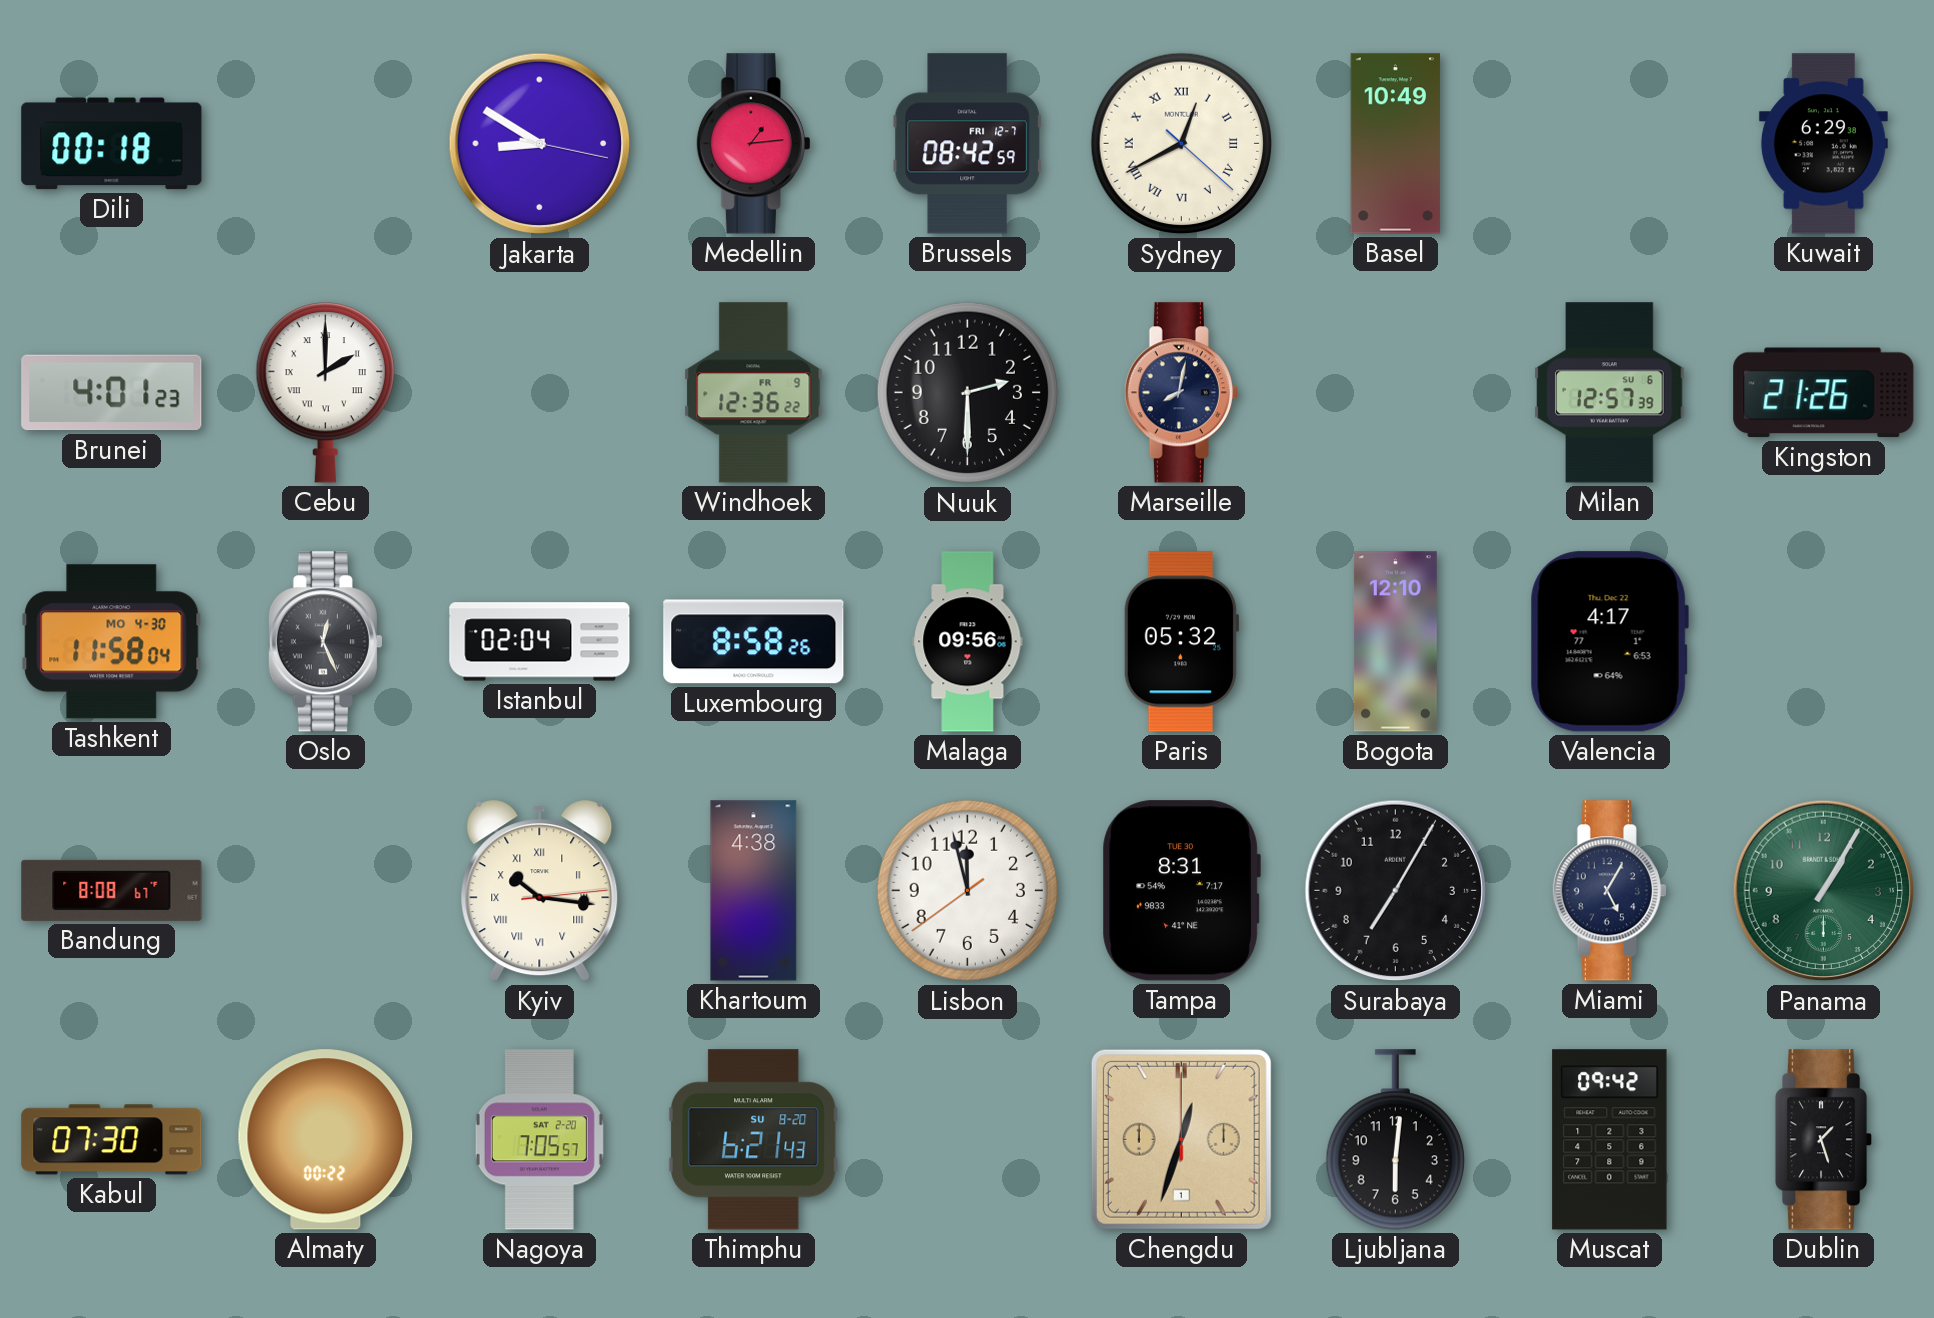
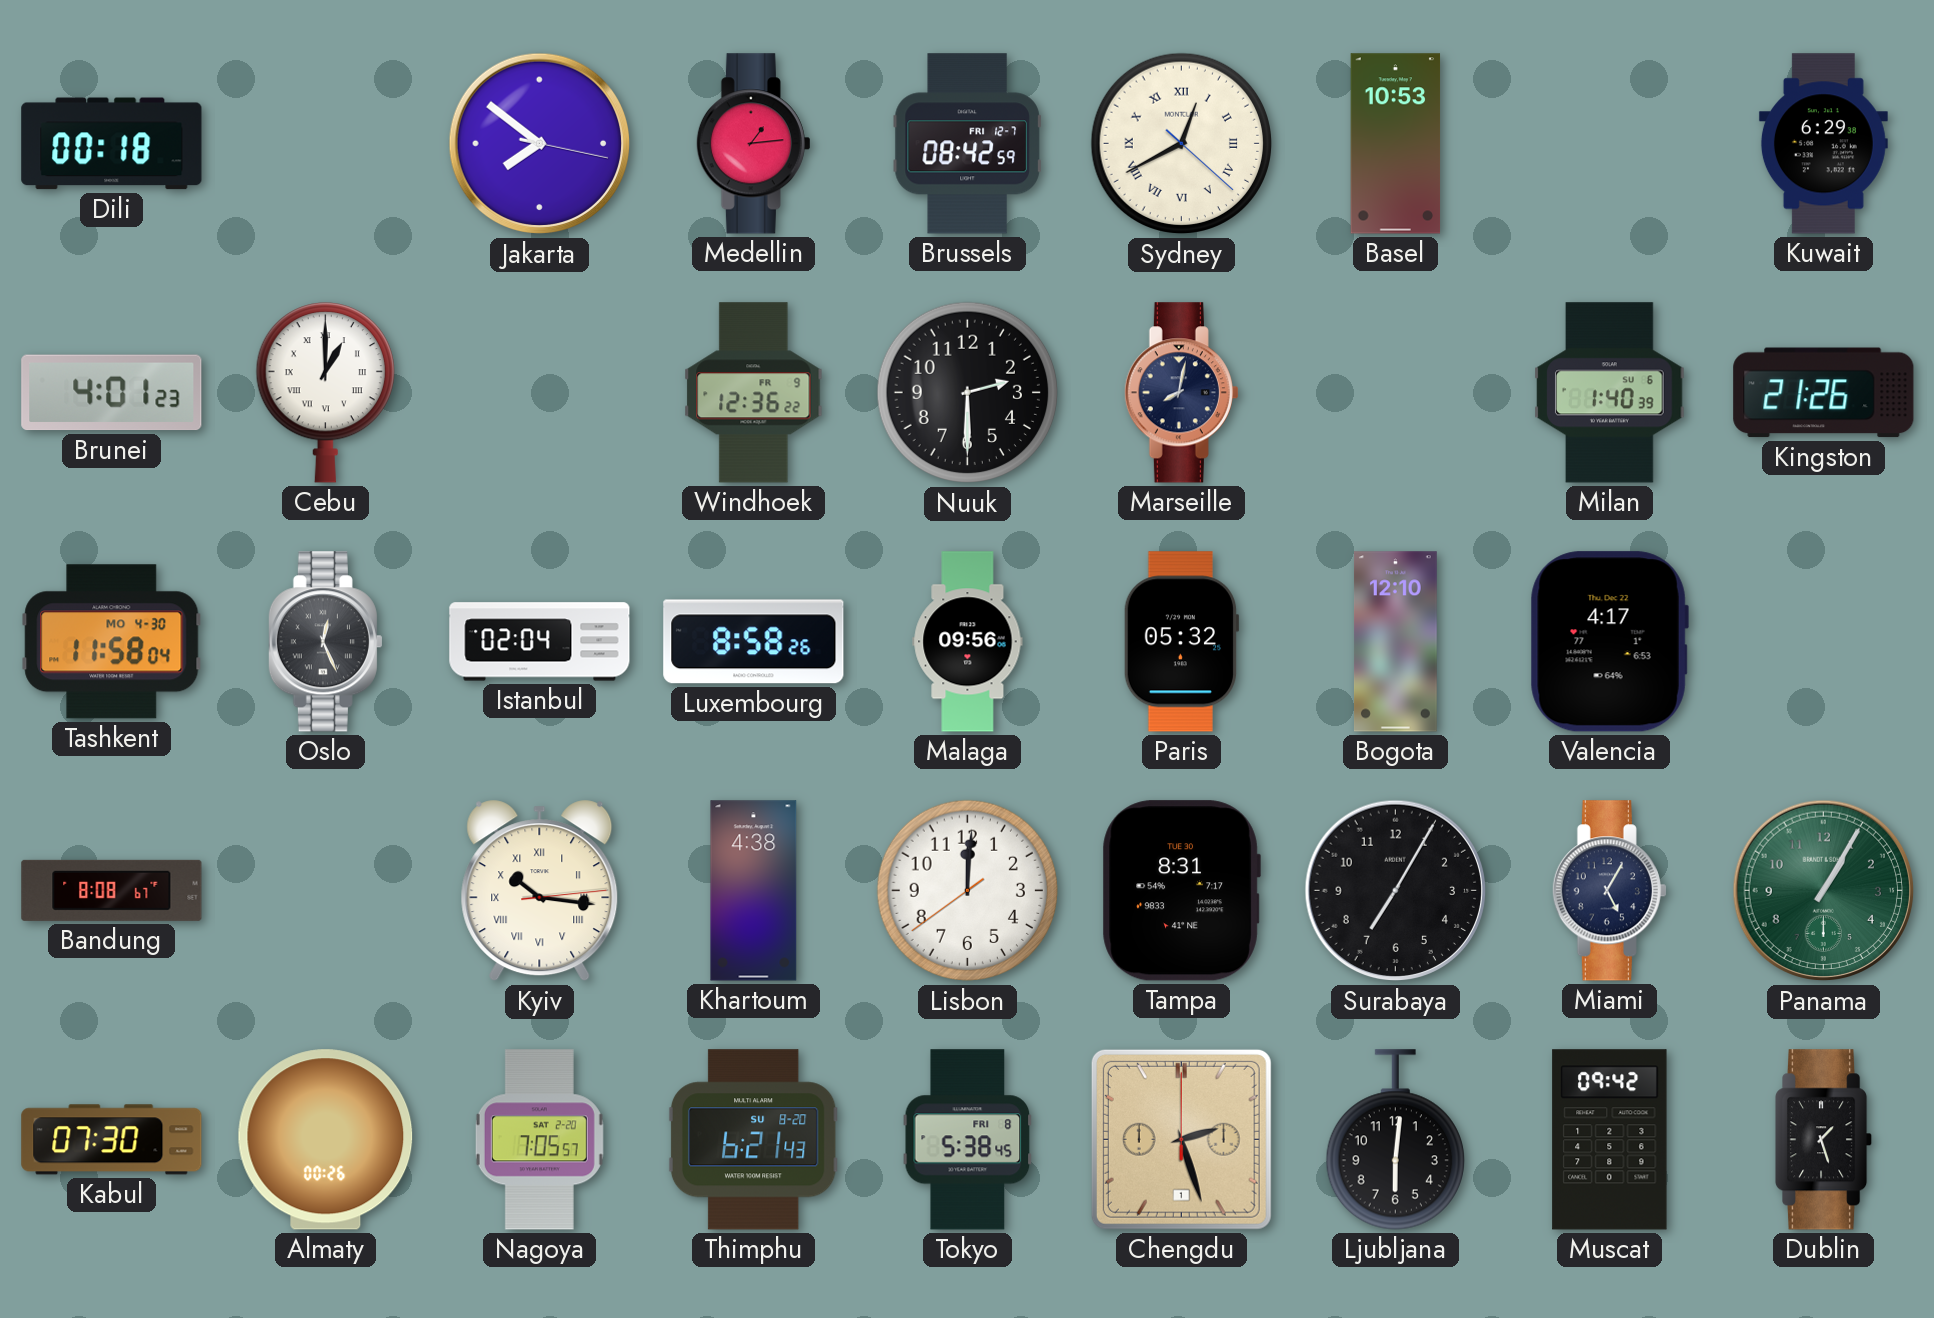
Jakarta: 8:50 -> 7:51 (540, 144)
Basel: 10:49 -> 10:53 (1396, 144)
Cebu: 2:00 -> 1:00 (325, 393)
Milan: 12:57 -> 1:40 (1610, 393)
Lisbon: 11:57 -> 12:00 (968, 891)
Almaty: 00:22 -> 00:26 (326, 1140)
Tokyo: none -> 5:38 (968, 1140)
Chengdu: 12:33 -> 2:27 (1181, 1139)
